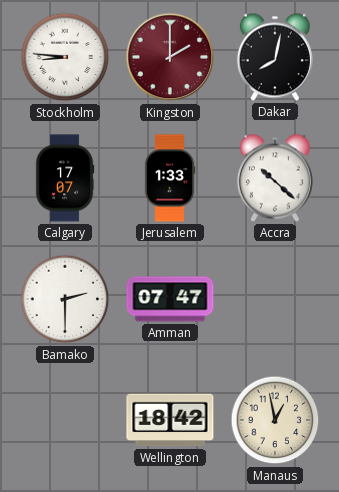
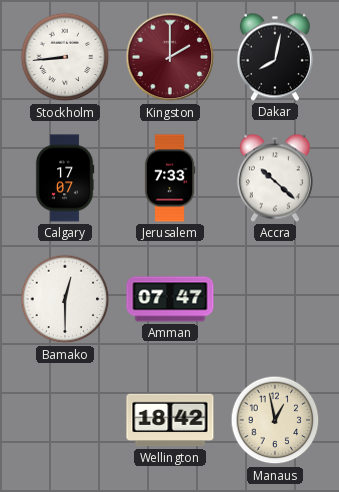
Stockholm: 8:46 -> 8:44 (65, 57)
Jerusalem: 1:33 -> 7:33 (170, 178)
Bamako: 2:30 -> 12:30 (65, 299)
